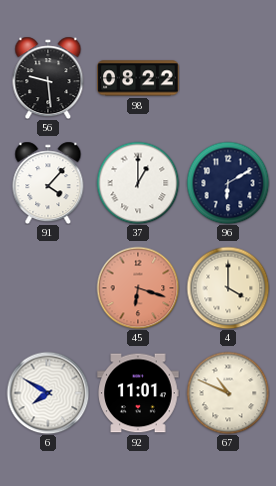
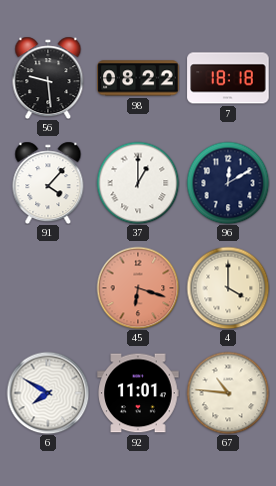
7: none -> 18:18 (228, 78)
96: 6:10 -> 12:10 (228, 183)
67: 10:49 -> 10:46 (228, 393)
